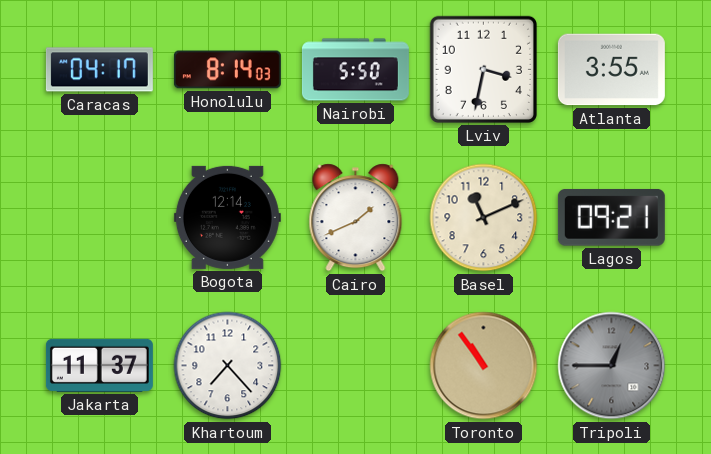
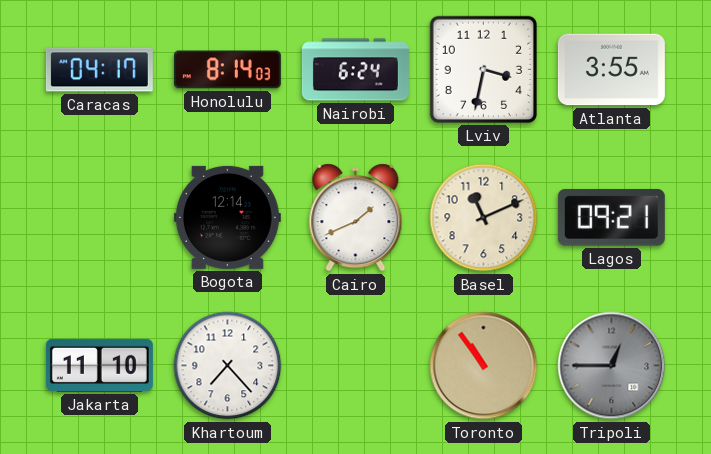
Nairobi: 5:50 -> 6:24 (355, 70)
Jakarta: 11:37 -> 11:10 (99, 365)
